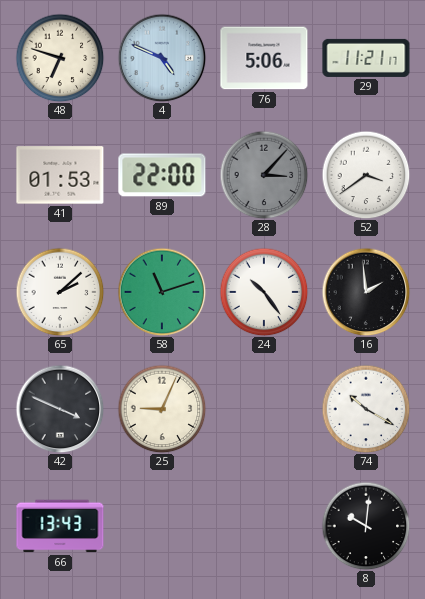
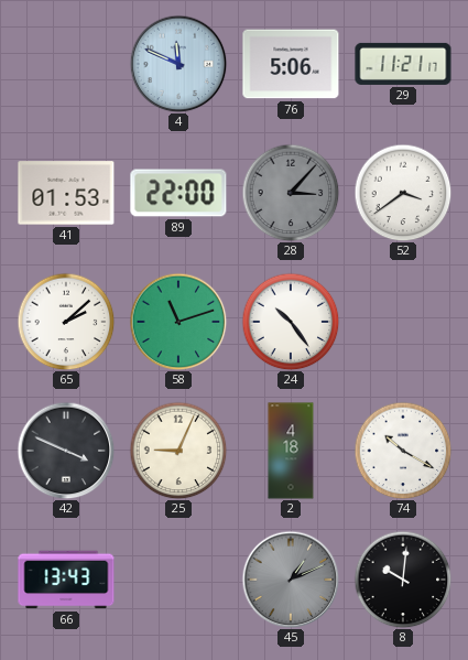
48: 6:48 -> none (60, 58)
4: 4:49 -> 11:49 (178, 64)
16: 1:59 -> none (366, 292)
2: none -> 4:18 (291, 451)
45: none -> 1:11 (291, 580)
